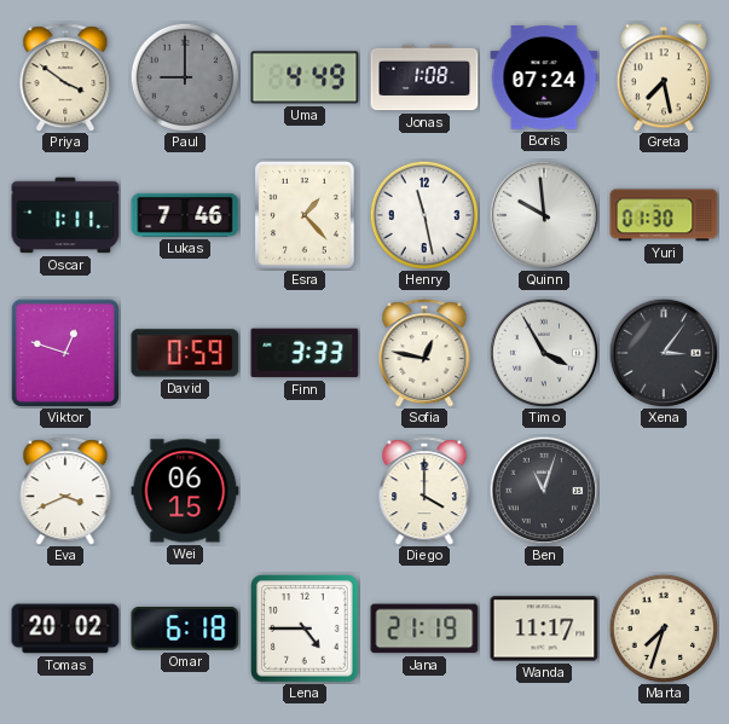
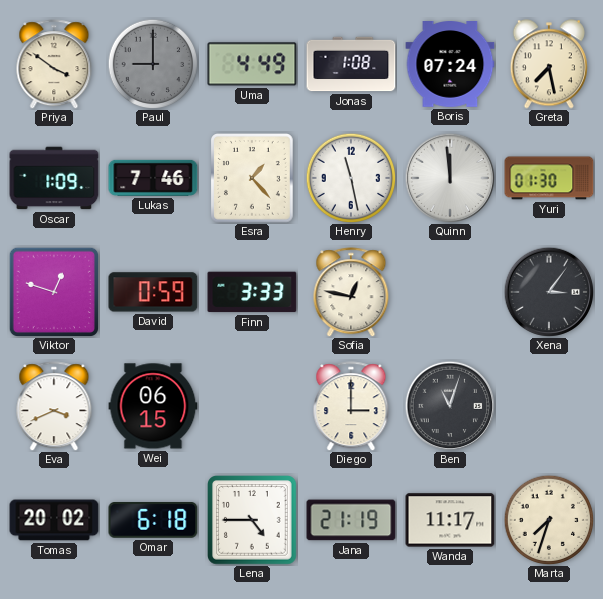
Oscar: 1:11 -> 1:09 (54, 178)
Quinn: 9:59 -> 11:59 (450, 178)
Timo: 3:55 -> none (544, 353)
Diego: 4:00 -> 3:00 (351, 406)
